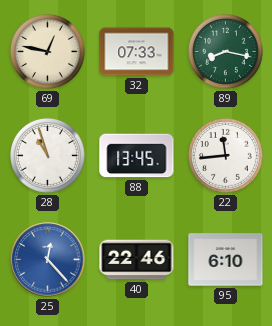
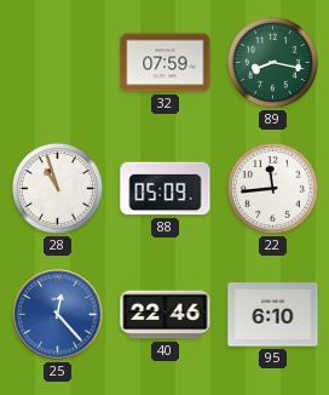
69: 12:47 -> none (47, 51)
32: 07:33 -> 07:59 (166, 63)
88: 13:45 -> 05:09 (166, 189)
